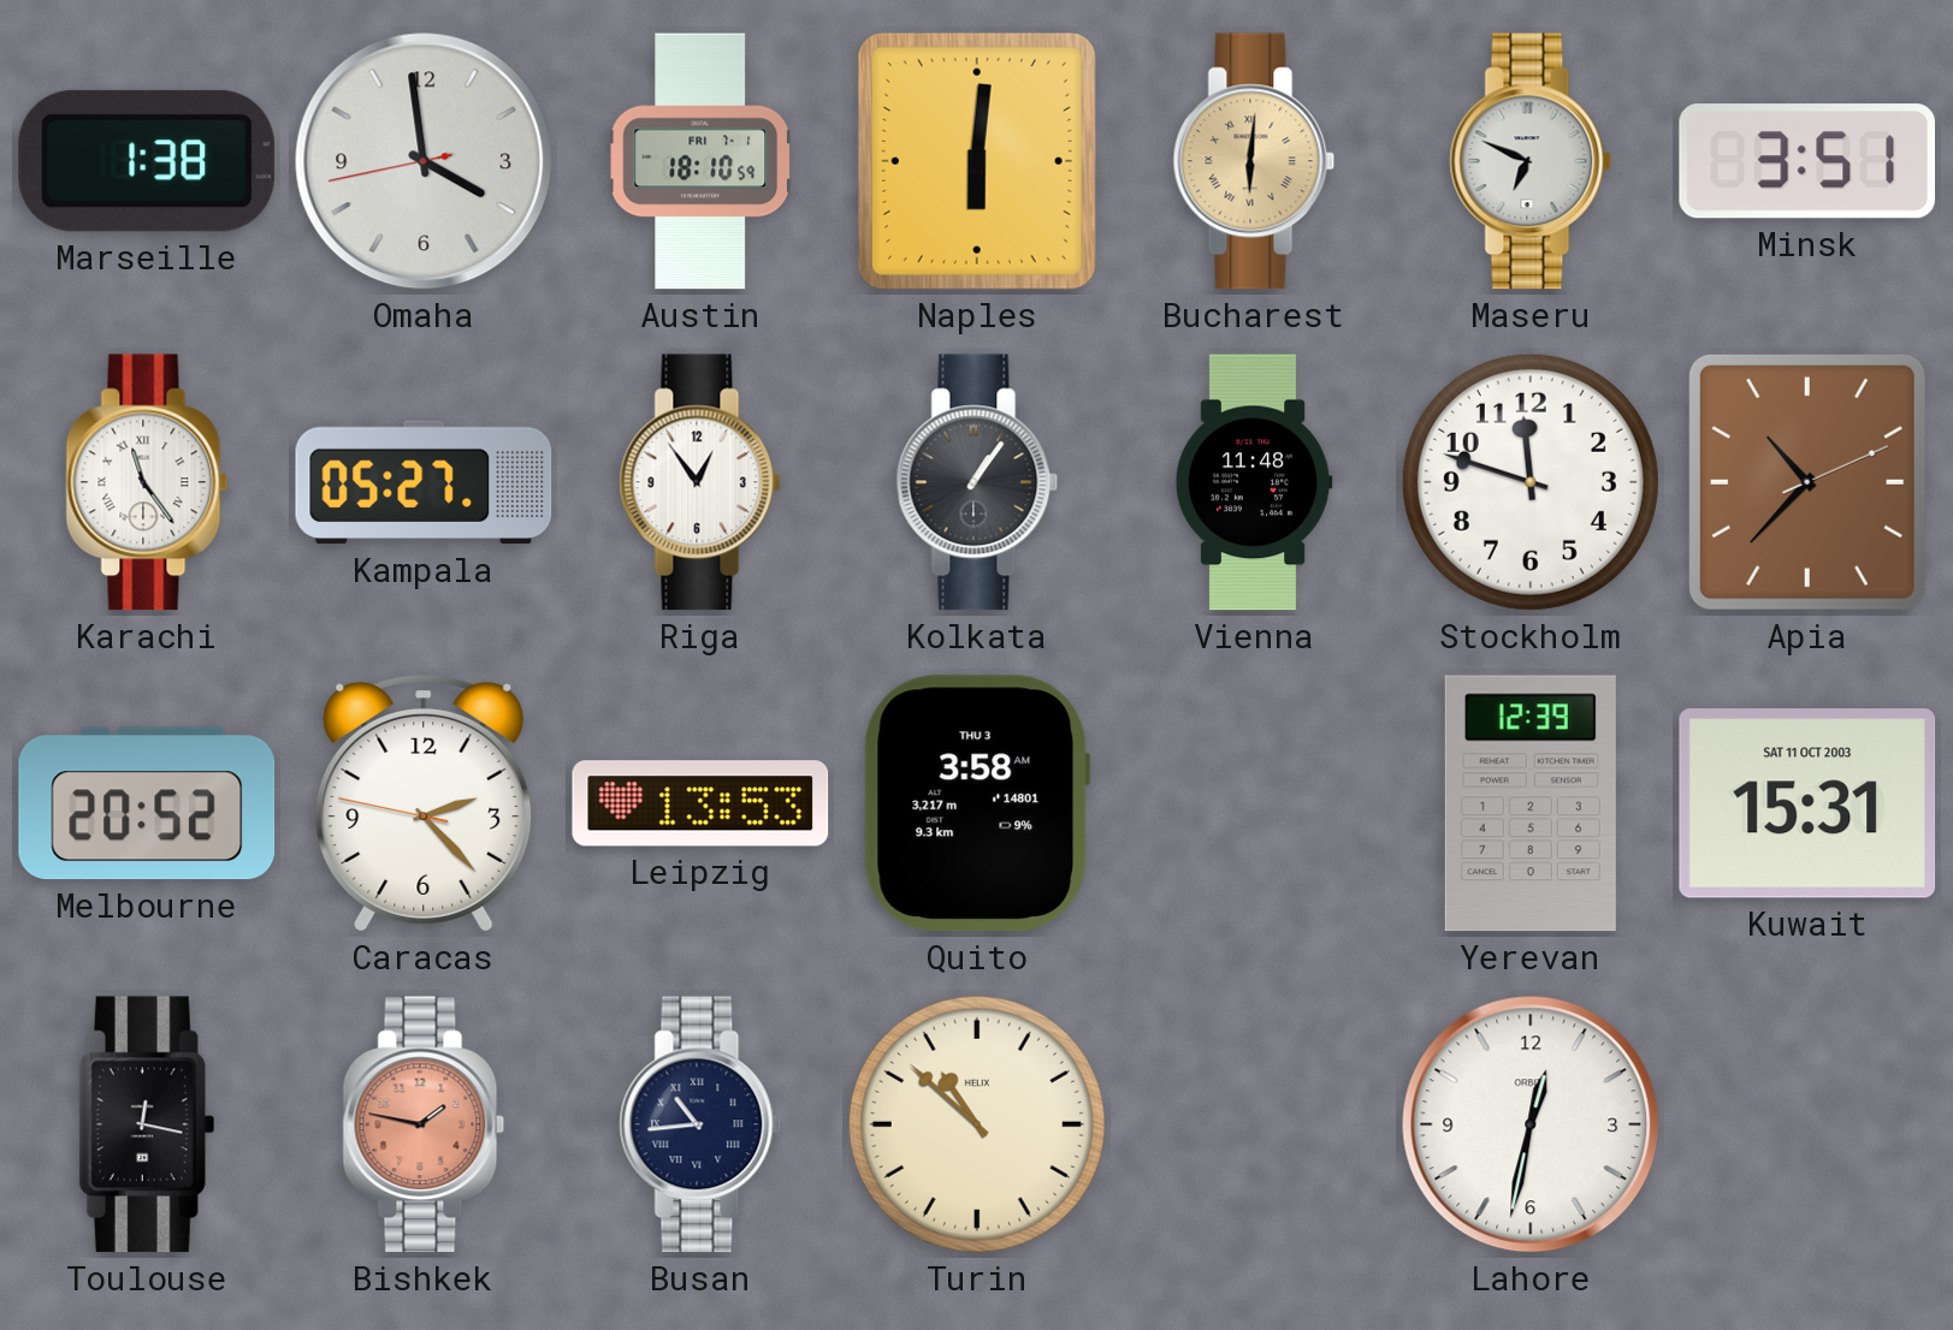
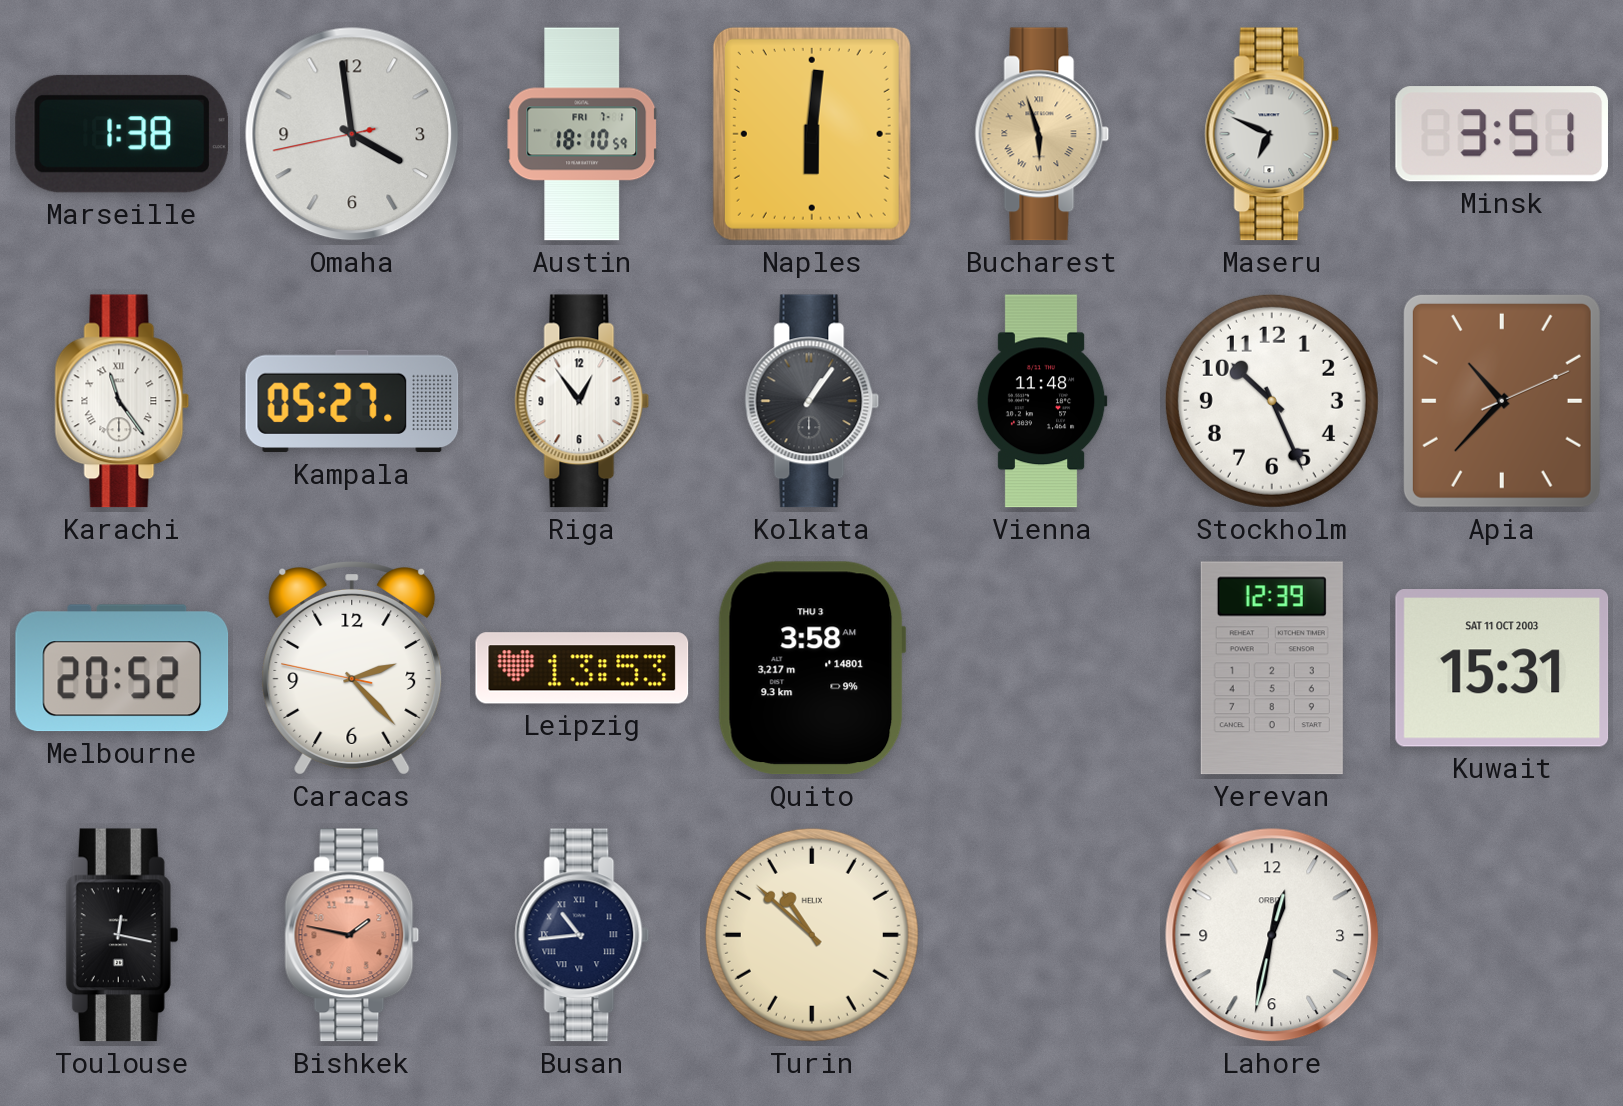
Bucharest: 6:01 -> 5:57 (1042, 134)
Stockholm: 11:48 -> 10:26 (1272, 401)
